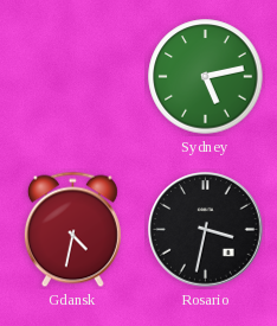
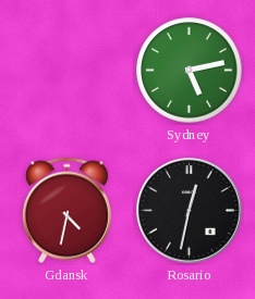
Rosario: 3:32 -> 12:32 (190, 211)
